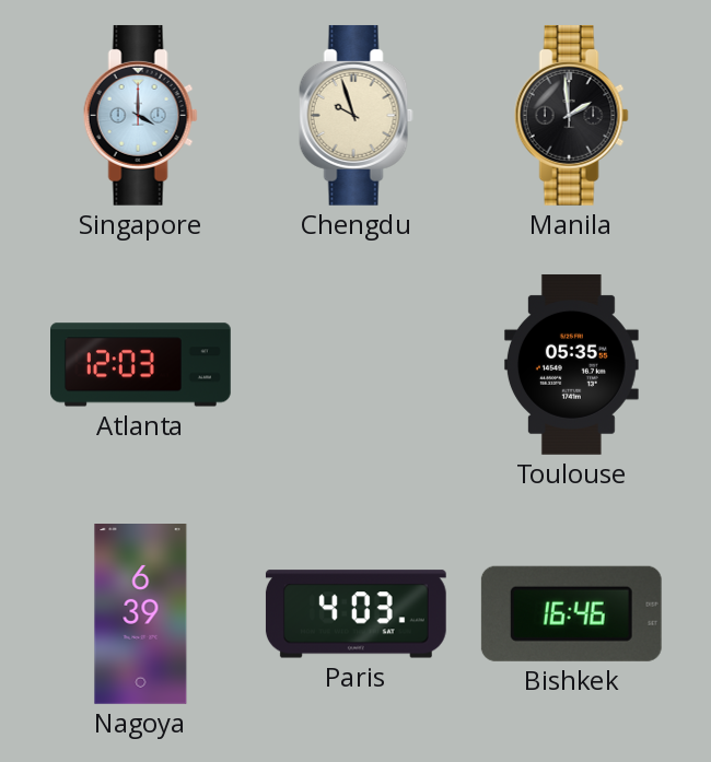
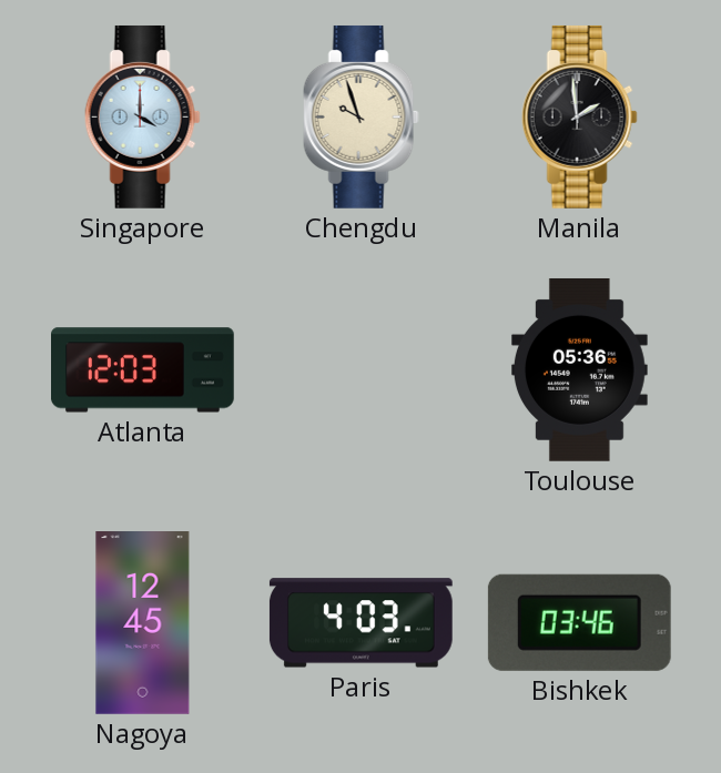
Toulouse: 05:35 -> 05:36 (579, 369)
Nagoya: 6:39 -> 12:45 (143, 623)
Bishkek: 16:46 -> 03:46 (579, 622)
